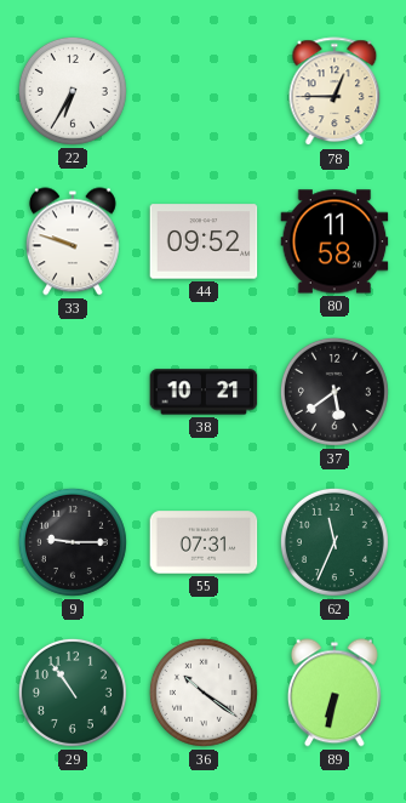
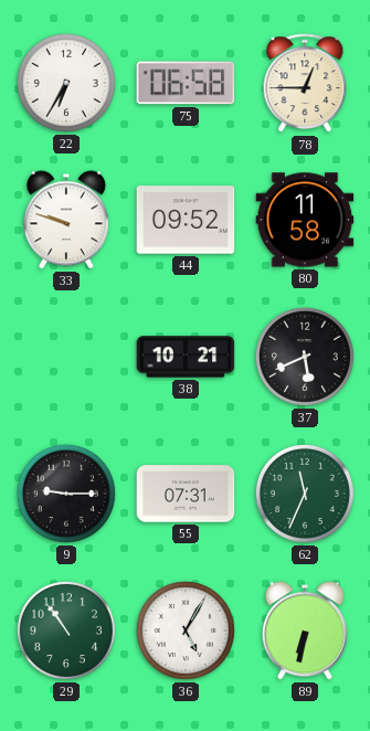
75: none -> 06:58 (186, 83)
37: 5:39 -> 5:41 (305, 357)
36: 10:21 -> 5:05 (186, 631)
